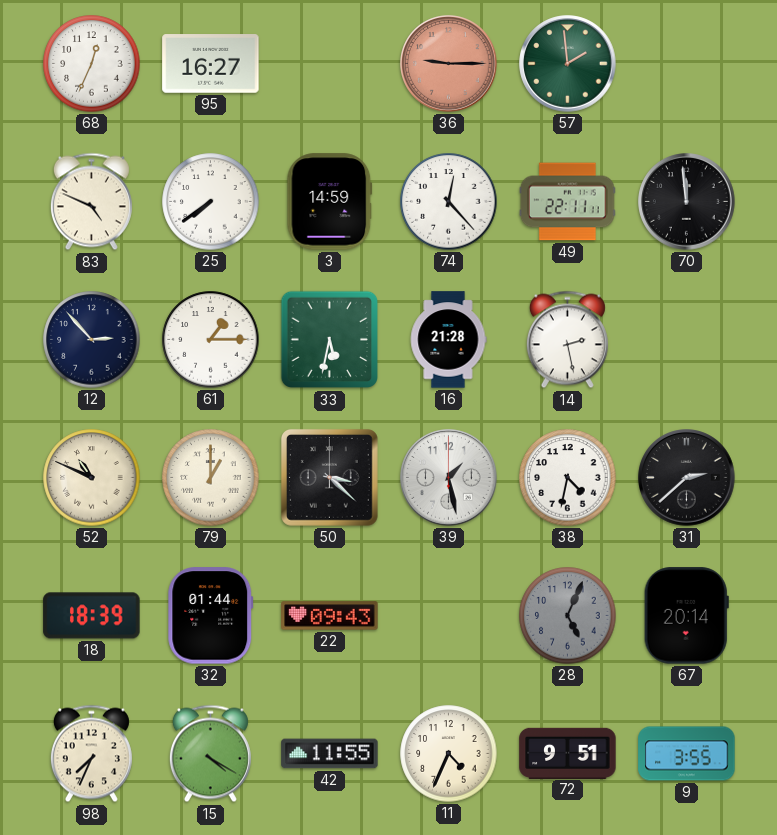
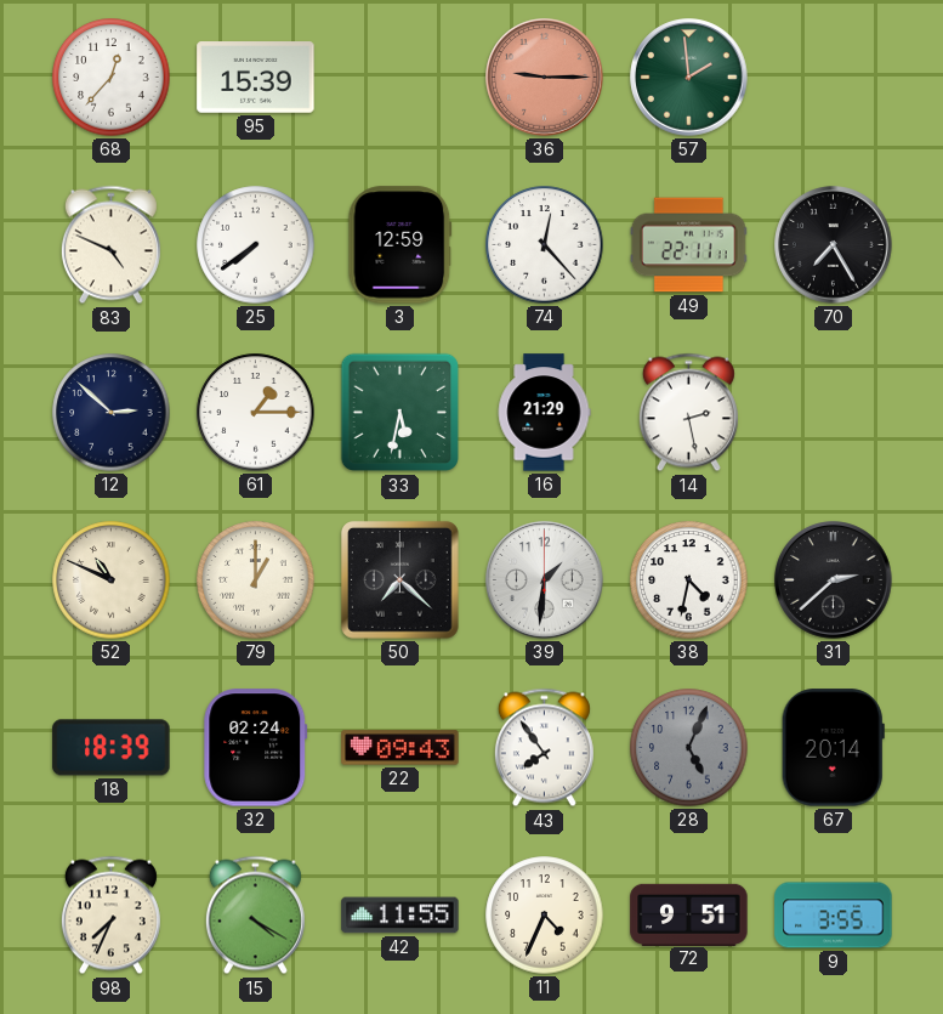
68: 12:34 -> 12:37 (112, 78)
95: 16:27 -> 15:39 (256, 78)
3: 14:59 -> 12:59 (401, 245)
70: 11:59 -> 7:25 (834, 245)
12: 2:53 -> 2:52 (112, 413)
16: 21:28 -> 21:29 (544, 413)
50: 3:22 -> 7:22 (399, 579)
39: 1:28 -> 1:31 (545, 580)
32: 01:44 -> 02:24 (256, 748)
43: none -> 7:54 (544, 748)
